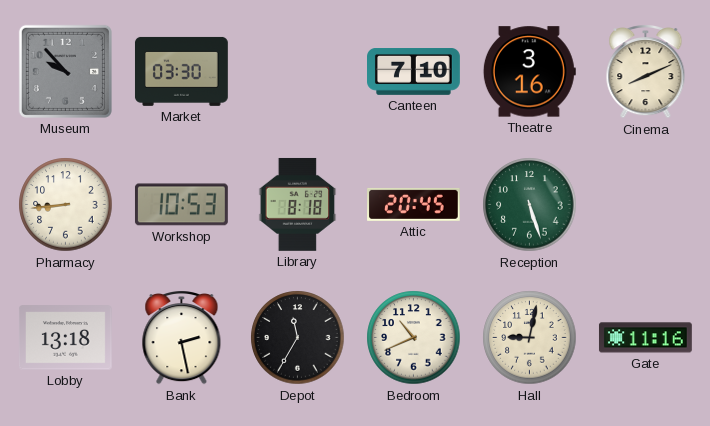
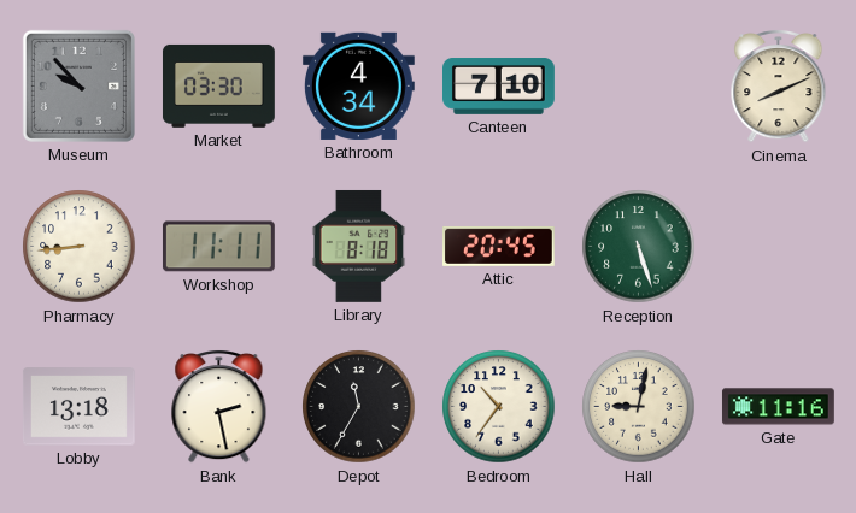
Bathroom: none -> 4:34 (358, 85)
Theatre: 3:16 -> none (529, 72)
Workshop: 10:53 -> 11:11 (218, 247)
Bedroom: 10:41 -> 10:36 (499, 407)
